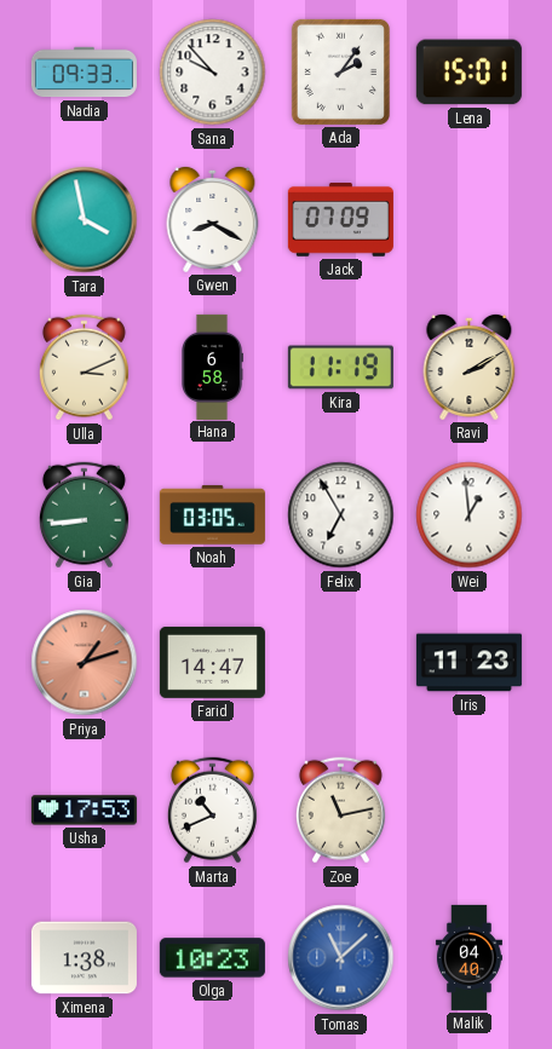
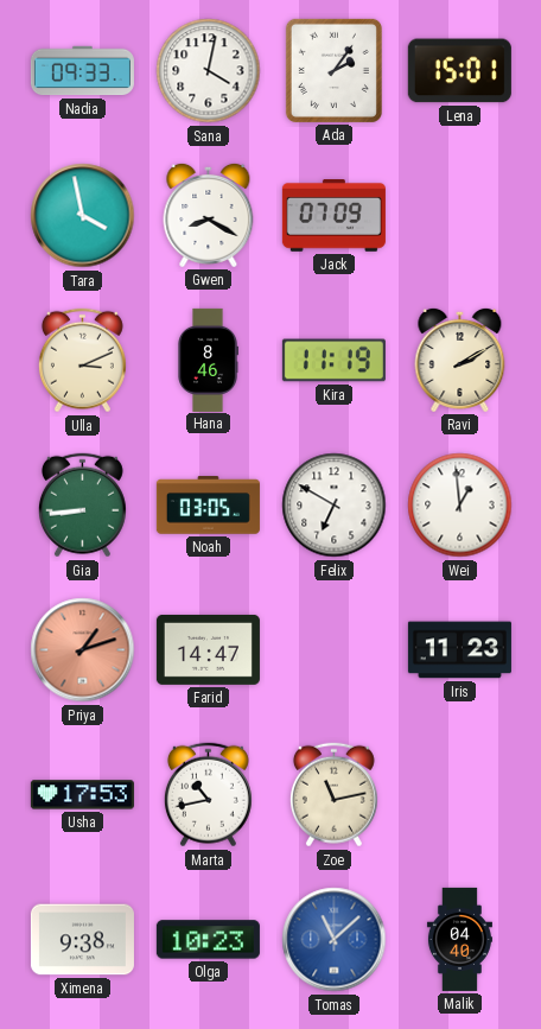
Sana: 9:53 -> 4:02 (209, 71)
Hana: 6:58 -> 8:46 (208, 360)
Felix: 6:55 -> 6:50 (335, 506)
Marta: 10:41 -> 10:43 (208, 795)
Ximena: 1:38 -> 9:38 (82, 940)
